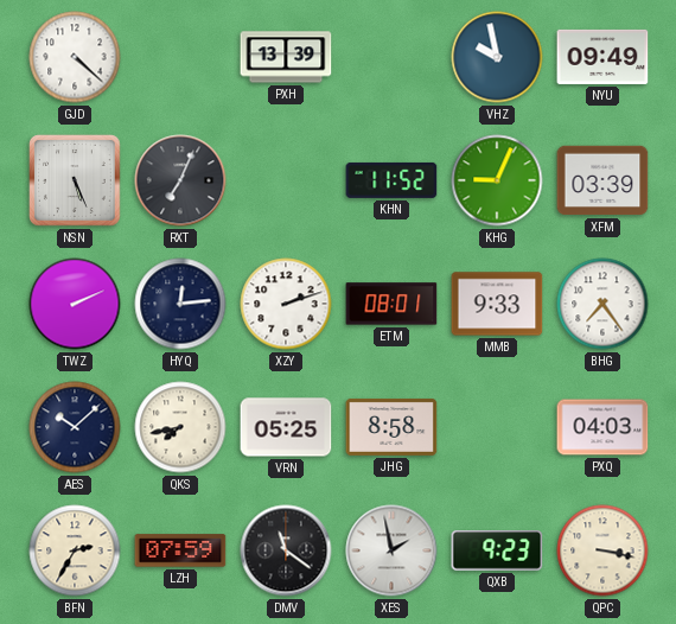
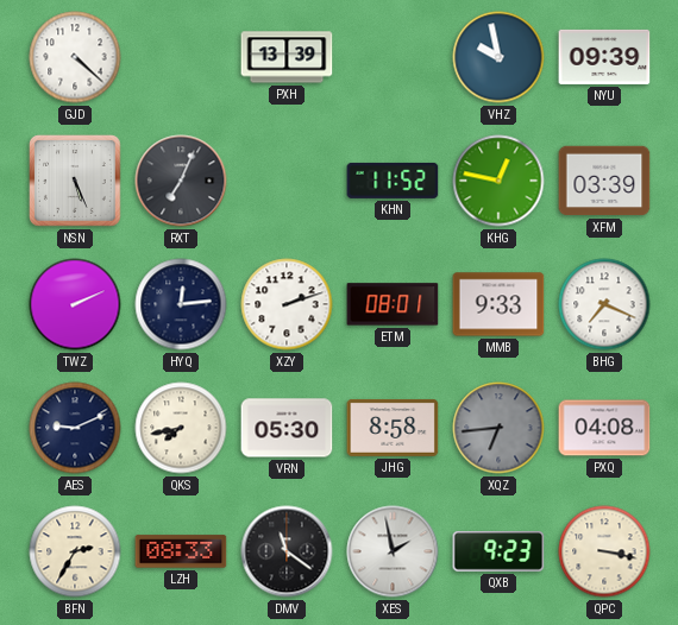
NYU: 09:49 -> 09:39 (604, 57)
KHG: 9:04 -> 12:47 (498, 181)
BHG: 7:24 -> 7:19 (604, 304)
AES: 10:08 -> 9:11 (75, 428)
VRN: 05:25 -> 05:30 (287, 428)
XQZ: none -> 6:44 (498, 428)
PXQ: 04:03 -> 04:08 (604, 428)
LZH: 07:59 -> 08:33 (181, 551)
